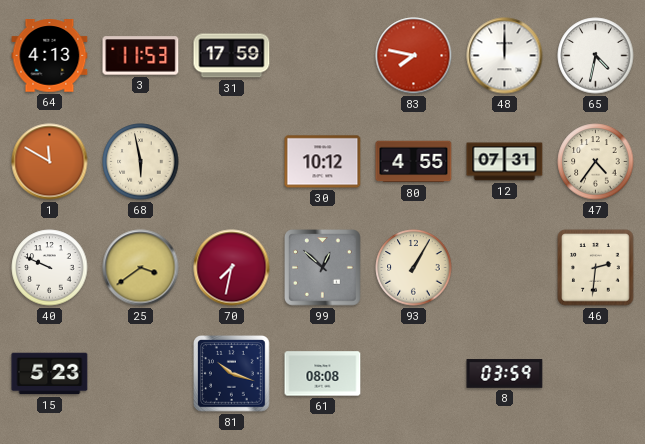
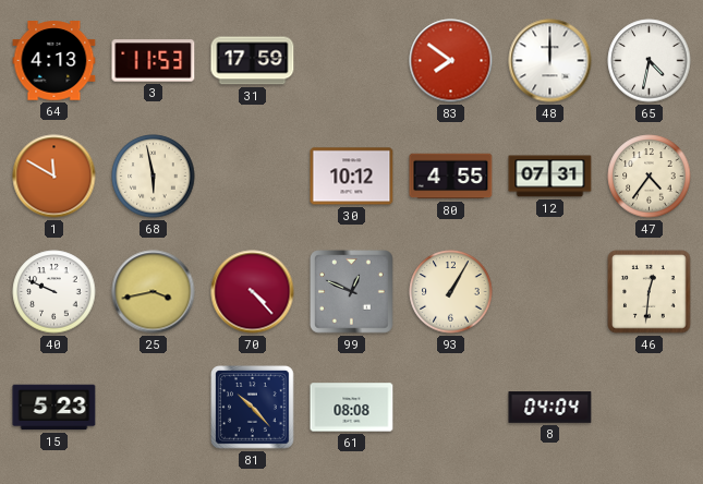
83: 7:47 -> 7:51 (451, 61)
25: 3:39 -> 3:43 (154, 292)
70: 7:32 -> 4:23 (253, 292)
99: 12:52 -> 12:49 (352, 292)
46: 2:31 -> 12:31 (650, 292)
81: 10:18 -> 10:23 (253, 408)
8: 03:59 -> 04:04 (550, 408)
